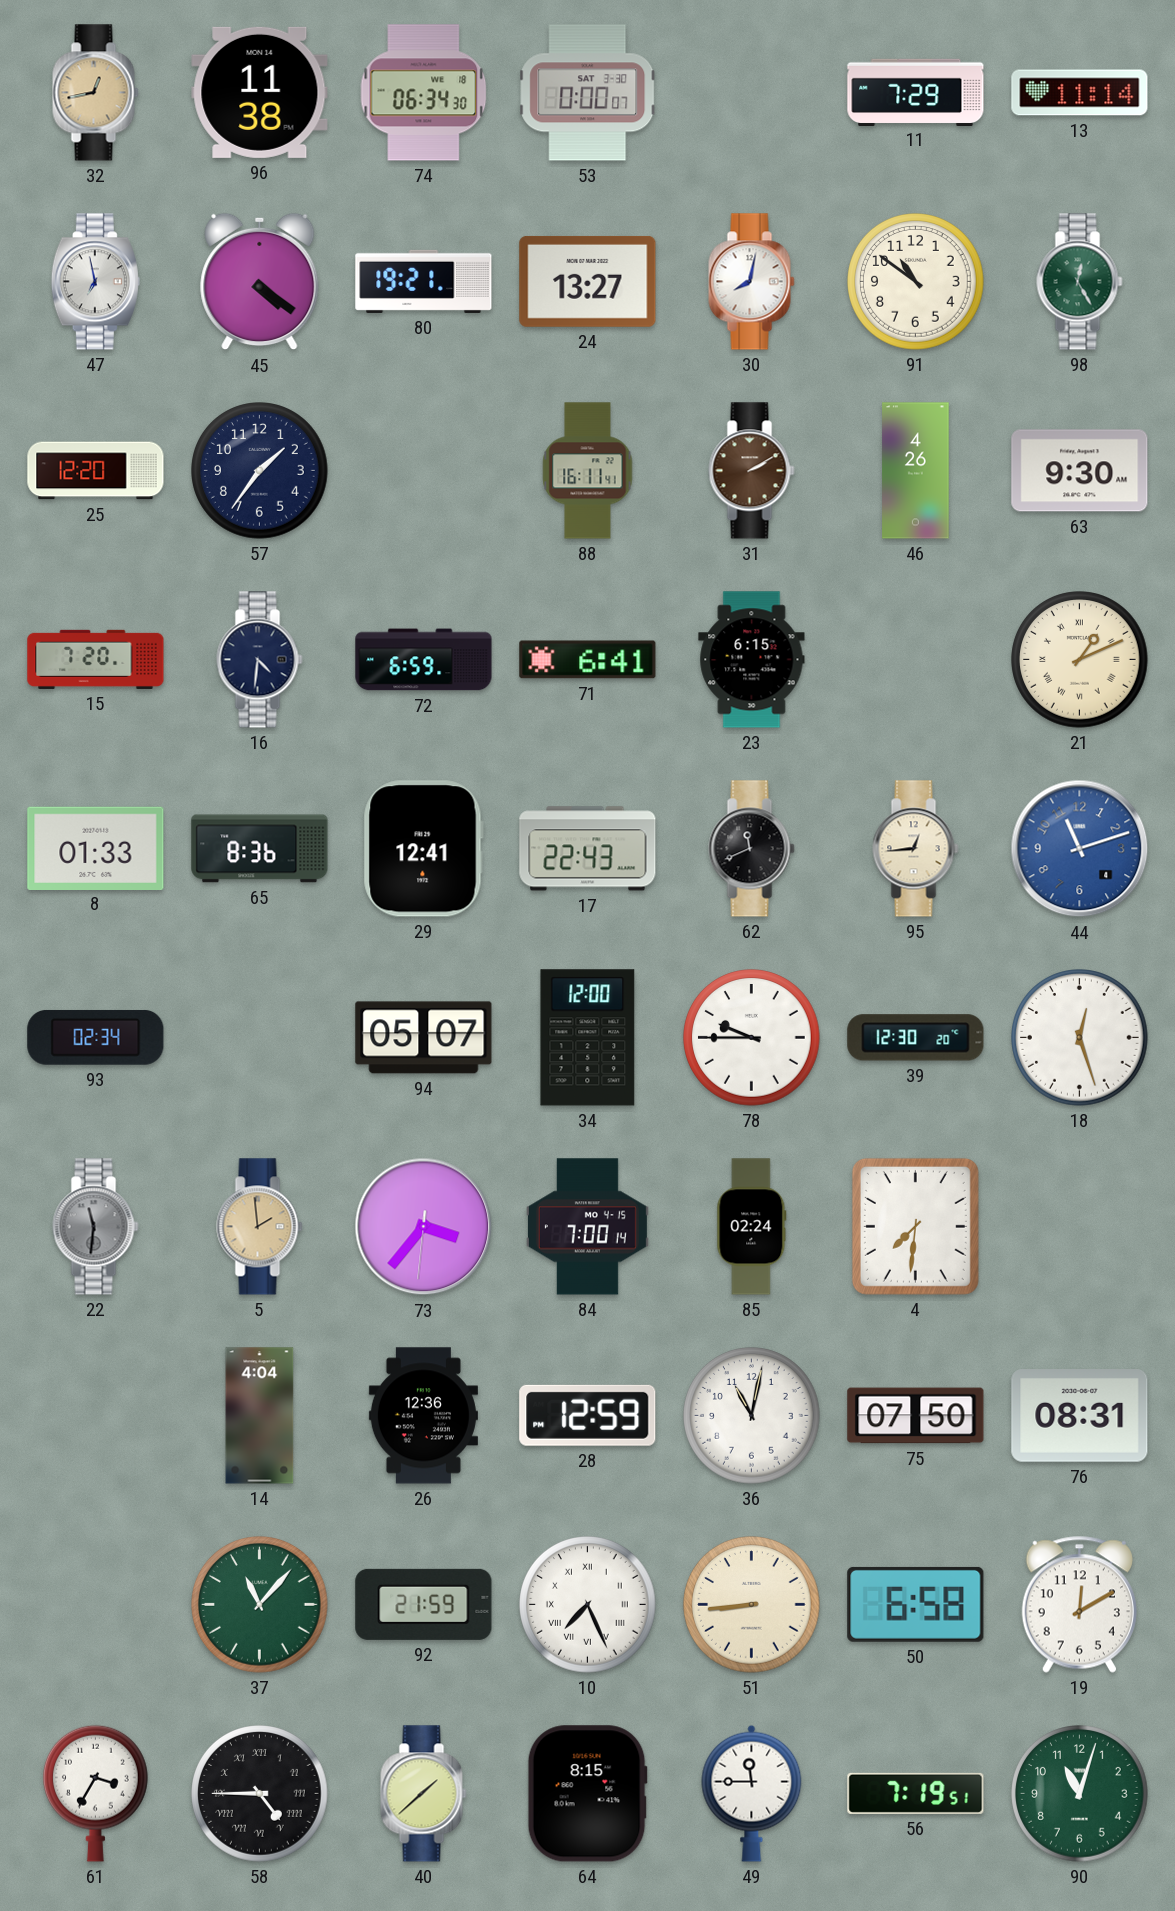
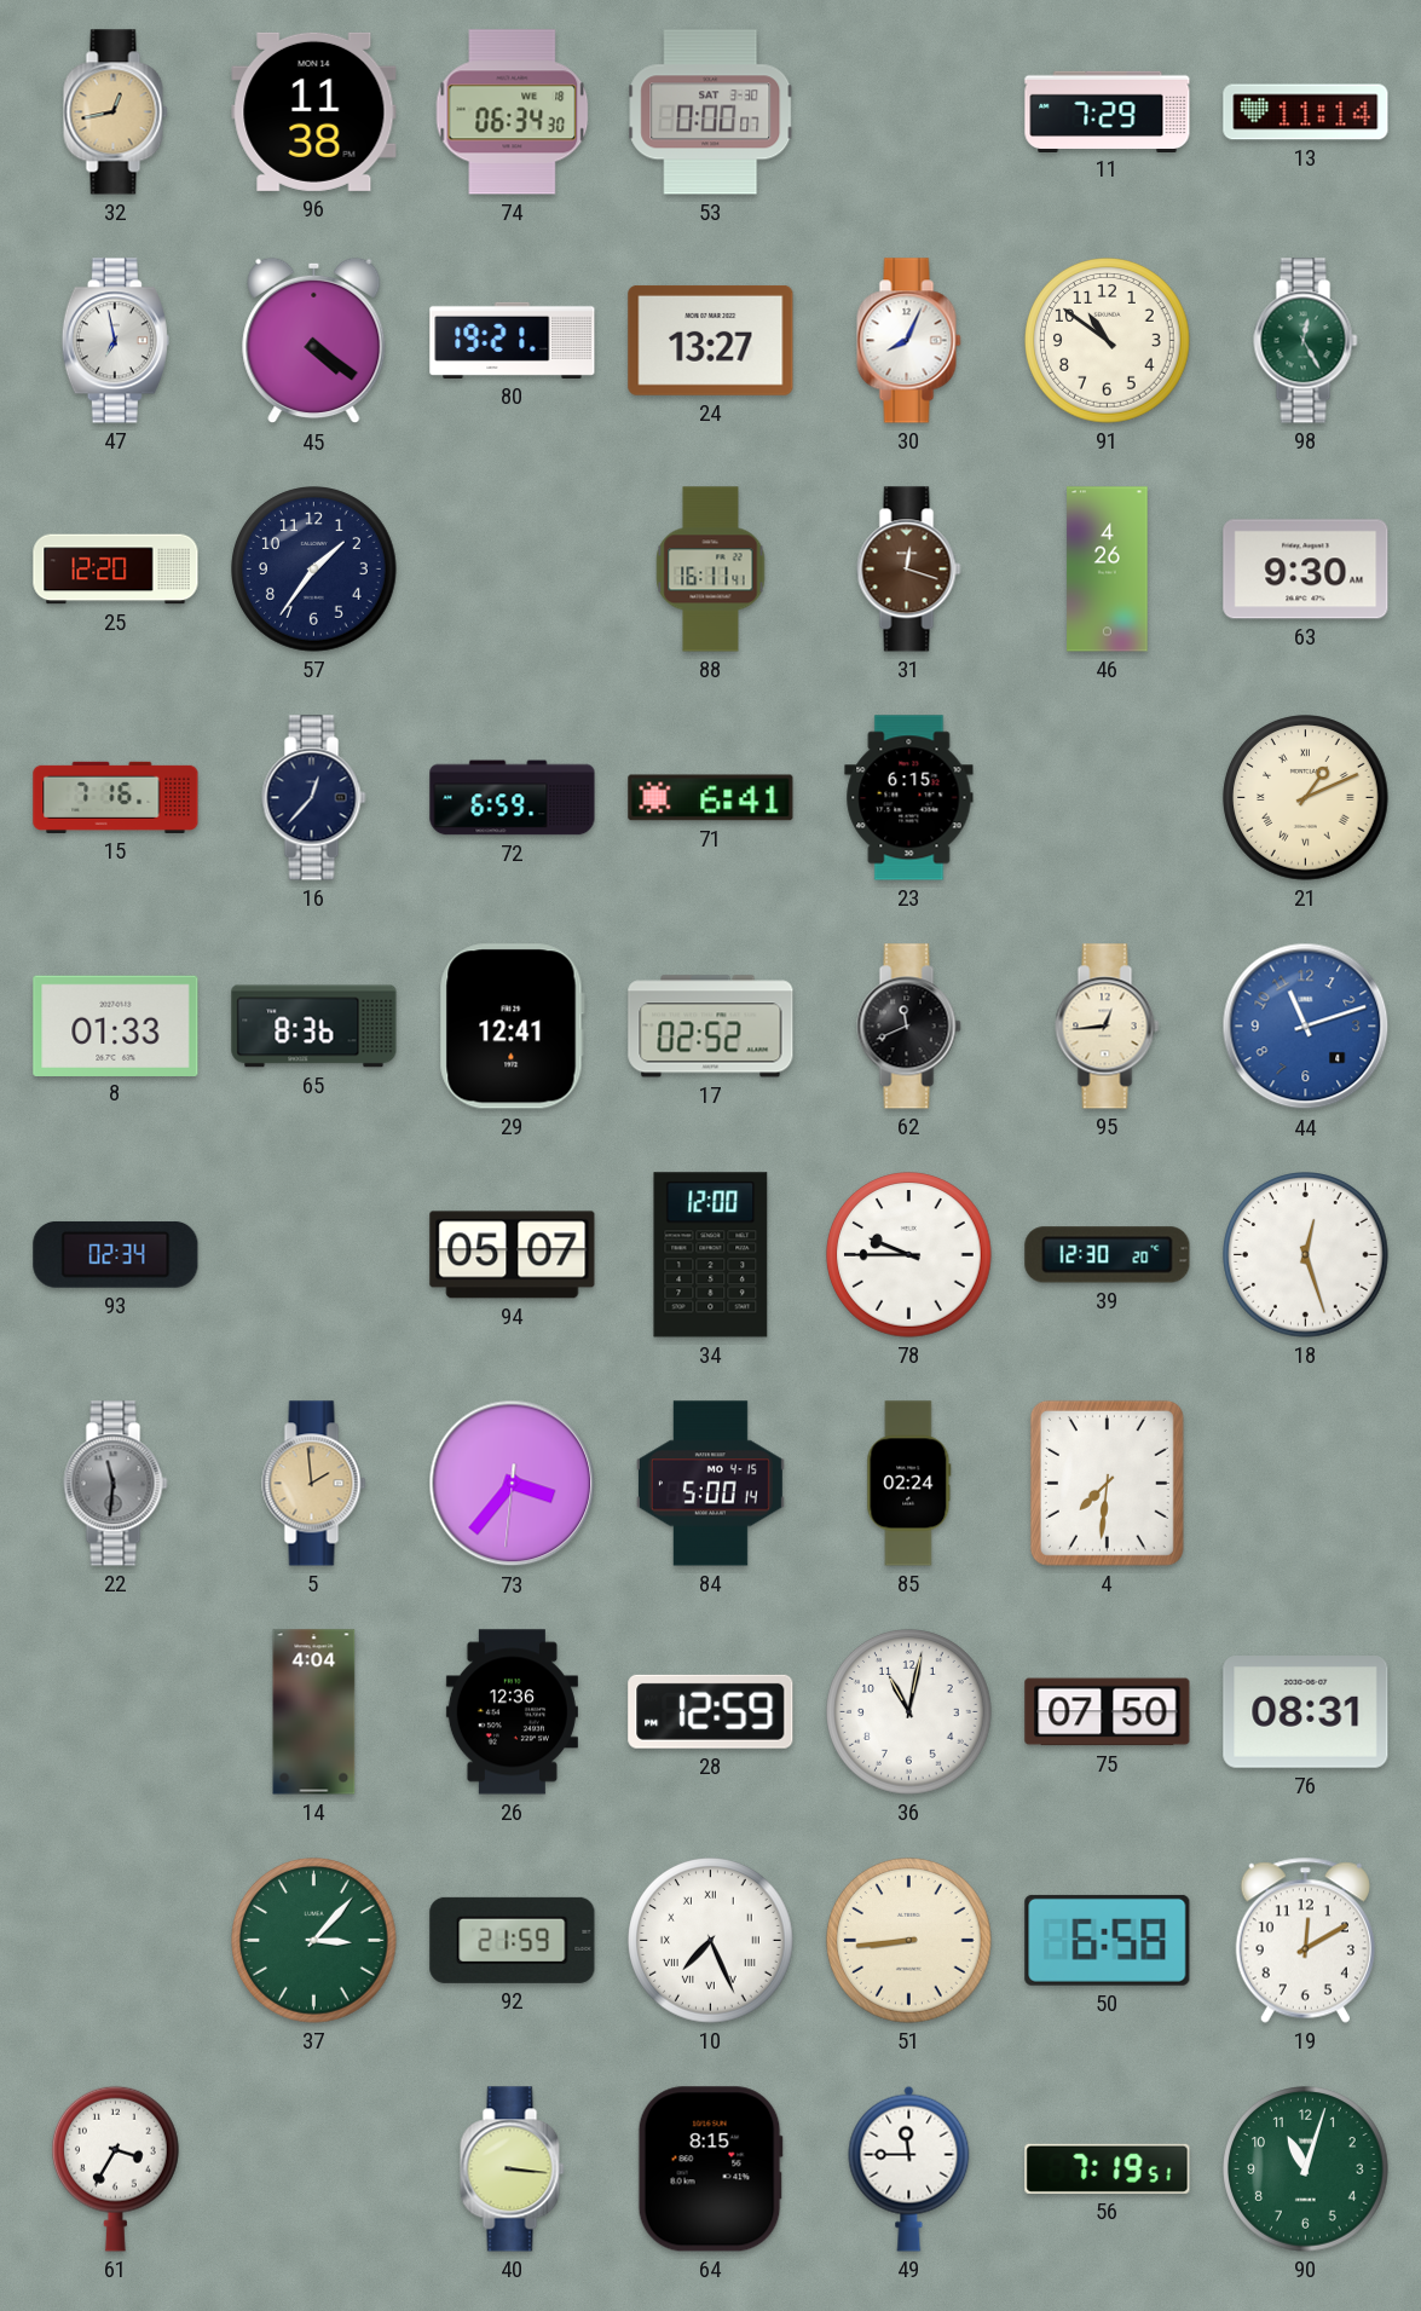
30: 8:02 -> 8:04 (909, 341)
31: 2:10 -> 12:18 (909, 570)
15: 7:20 -> 7:16 (116, 797)
16: 4:31 -> 12:37 (314, 798)
17: 22:43 -> 02:52 (711, 1027)
84: 7:00 -> 5:00 (710, 1484)
37: 11:07 -> 3:07 (314, 1941)
58: 4:45 -> none (260, 1794)
40: 1:38 -> 3:16 (513, 2170)
